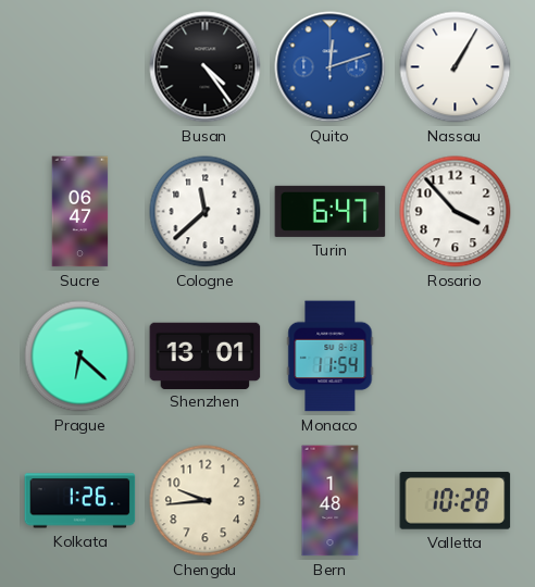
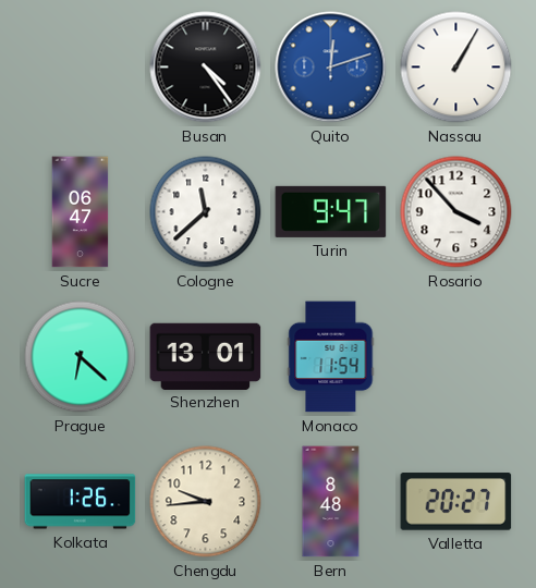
Turin: 6:47 -> 9:47 (331, 211)
Bern: 1:48 -> 8:48 (331, 502)
Valletta: 10:28 -> 20:27 (456, 502)
